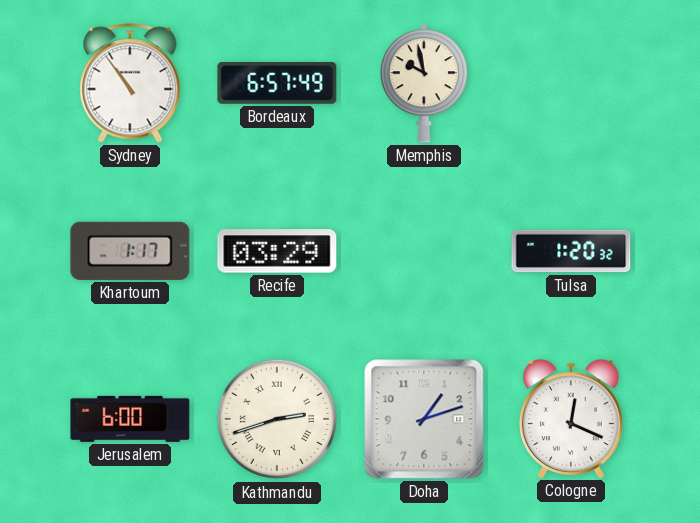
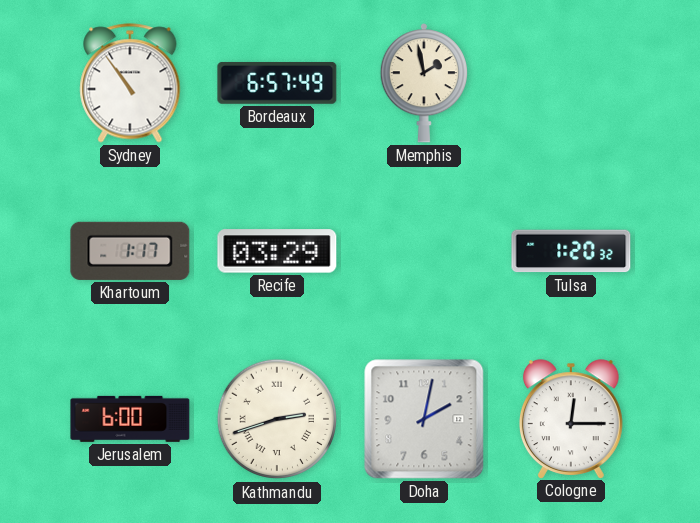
Memphis: 9:58 -> 1:58 (423, 83)
Doha: 1:12 -> 2:02 (424, 419)
Cologne: 12:19 -> 12:15 (571, 419)
